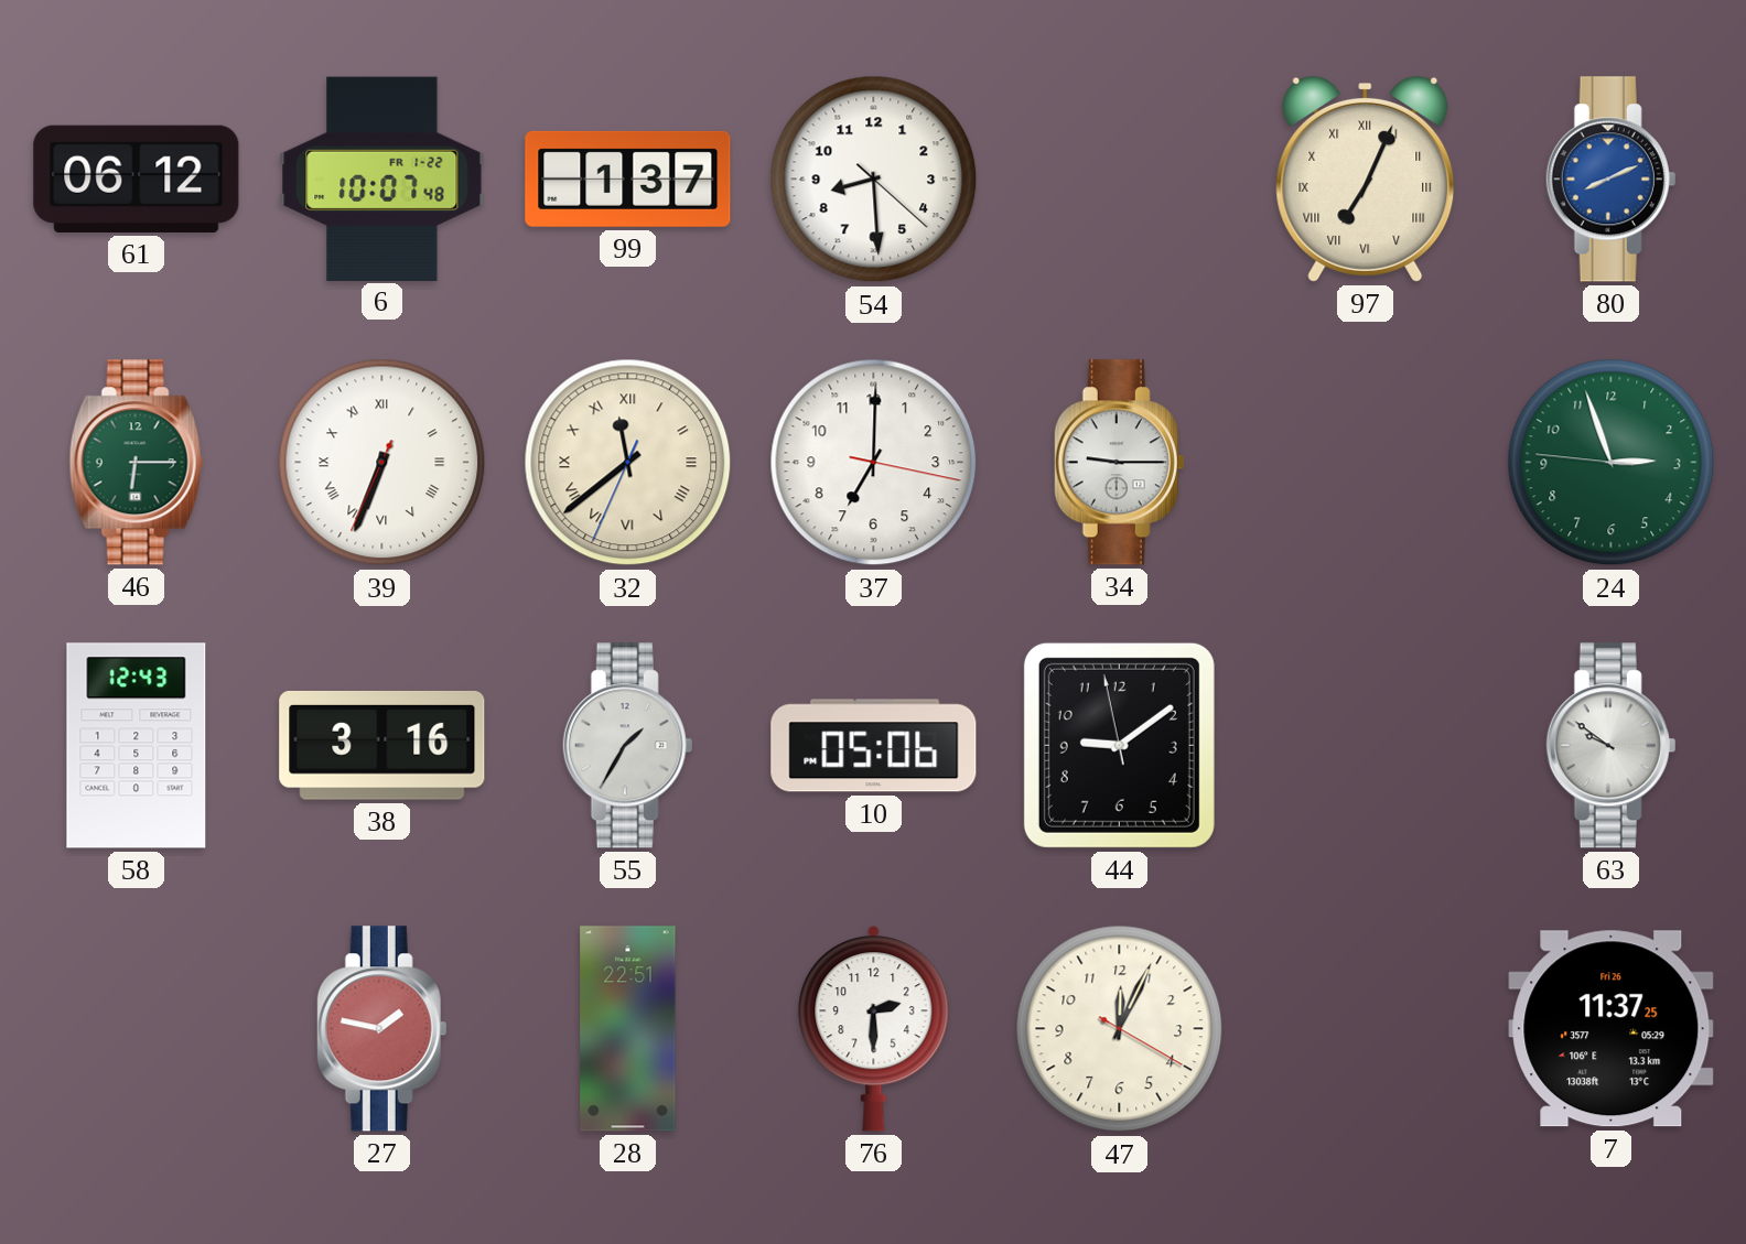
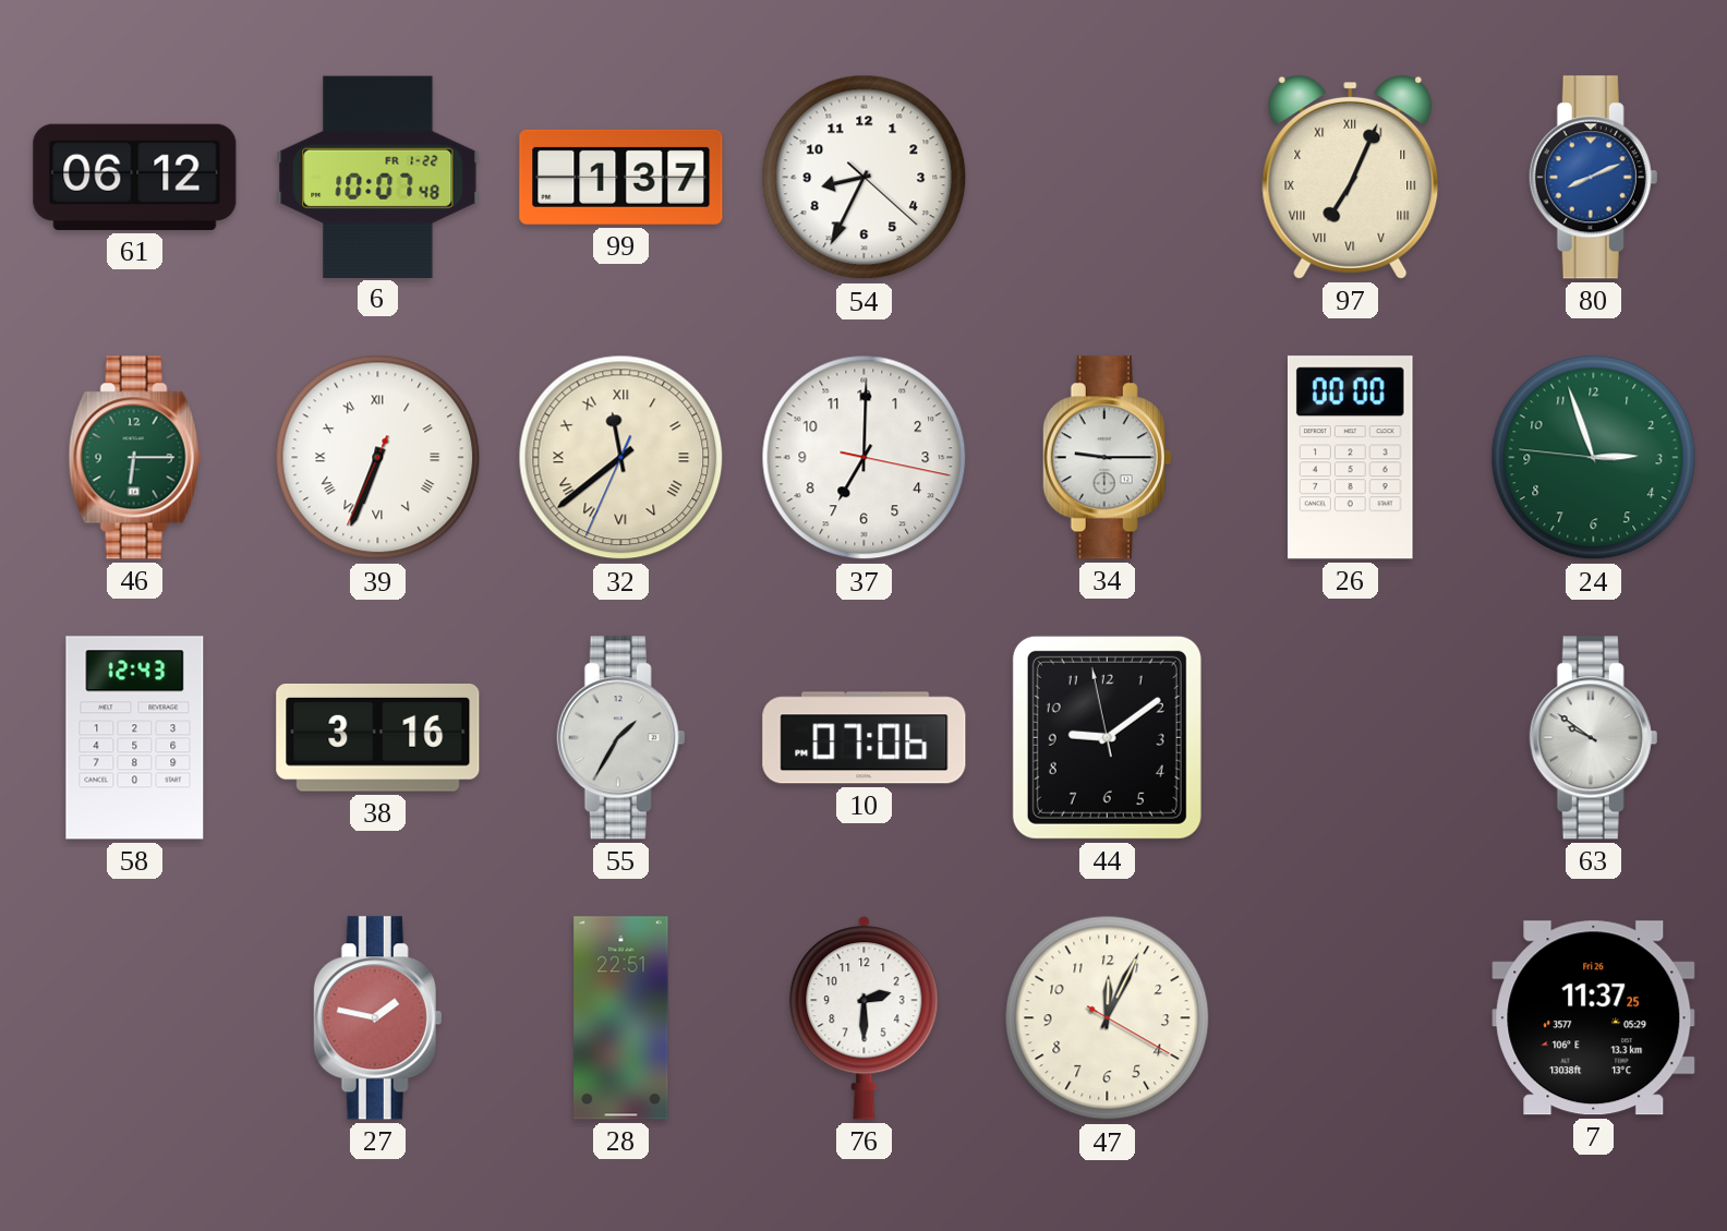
54: 8:29 -> 8:34 (865, 178)
26: none -> 00:00 (1350, 458)
10: 05:06 -> 07:06 (865, 738)
